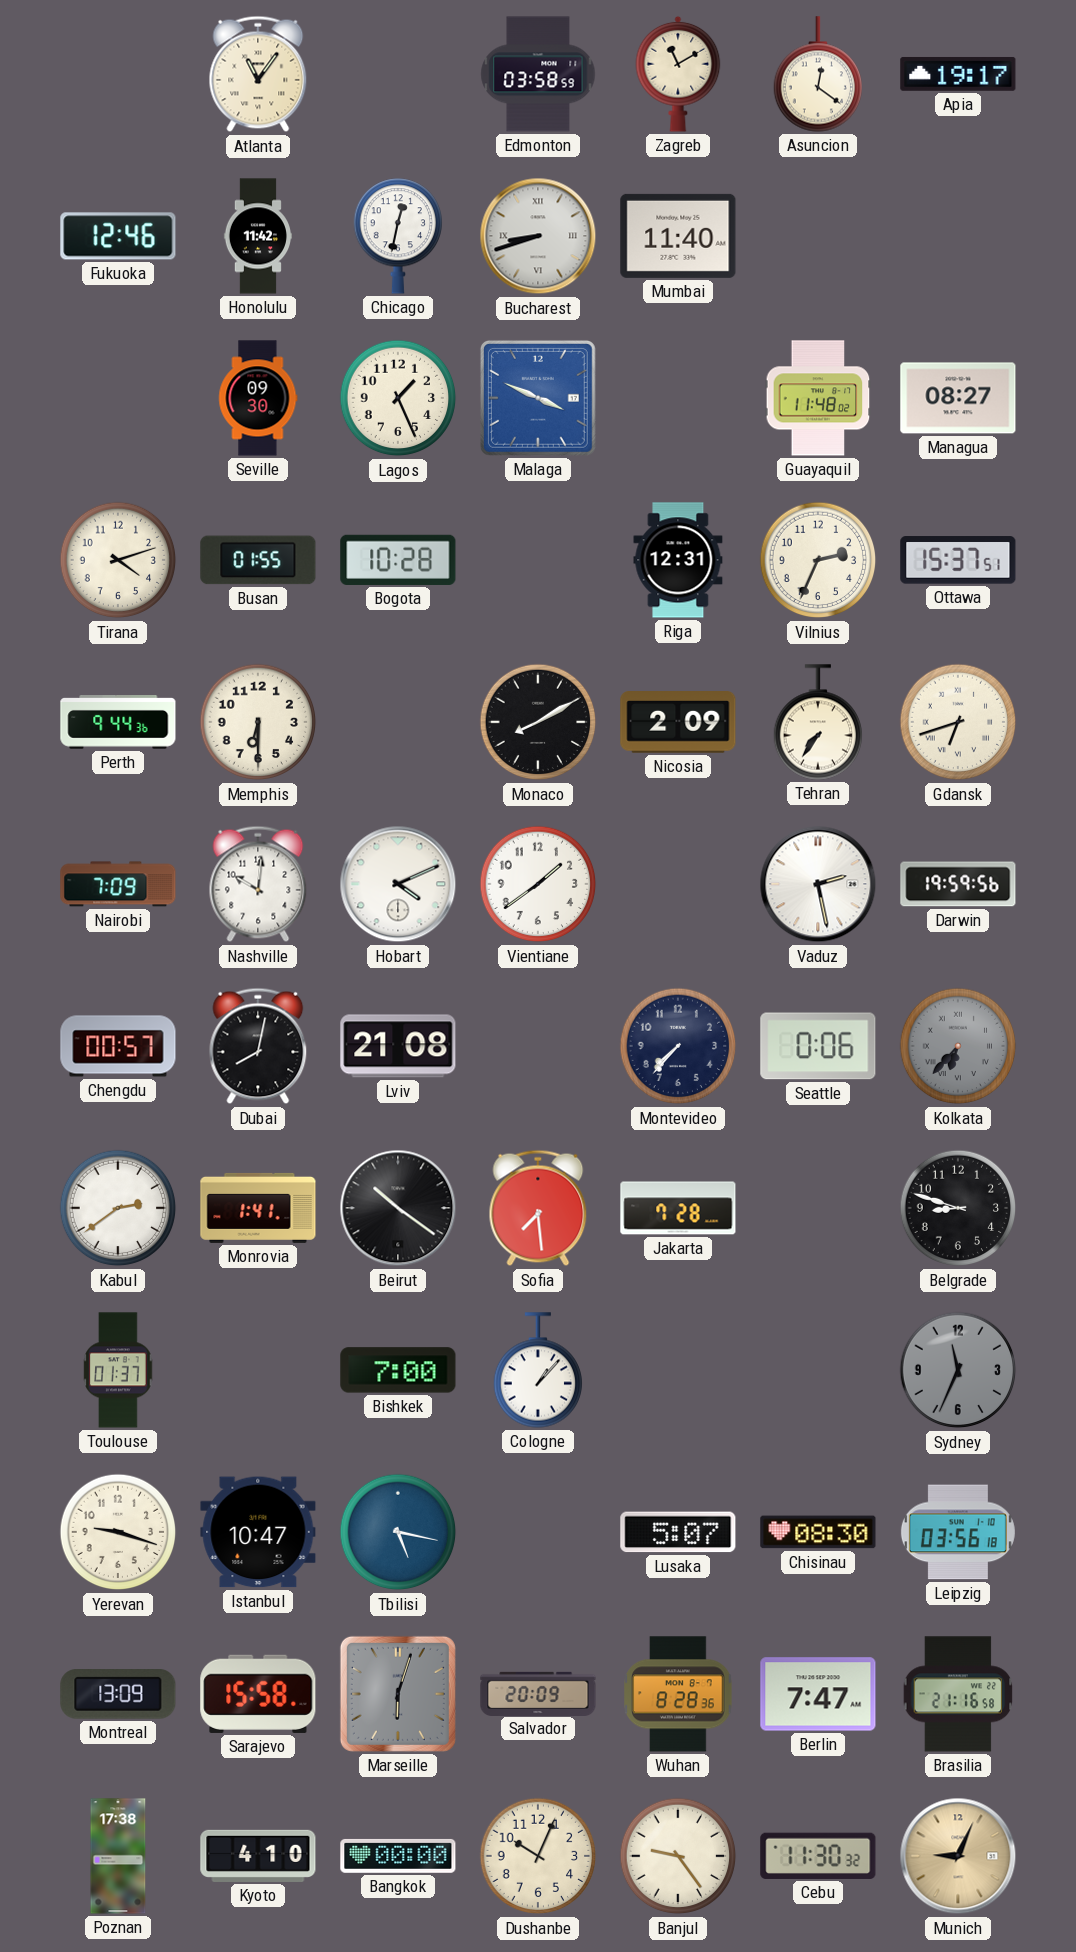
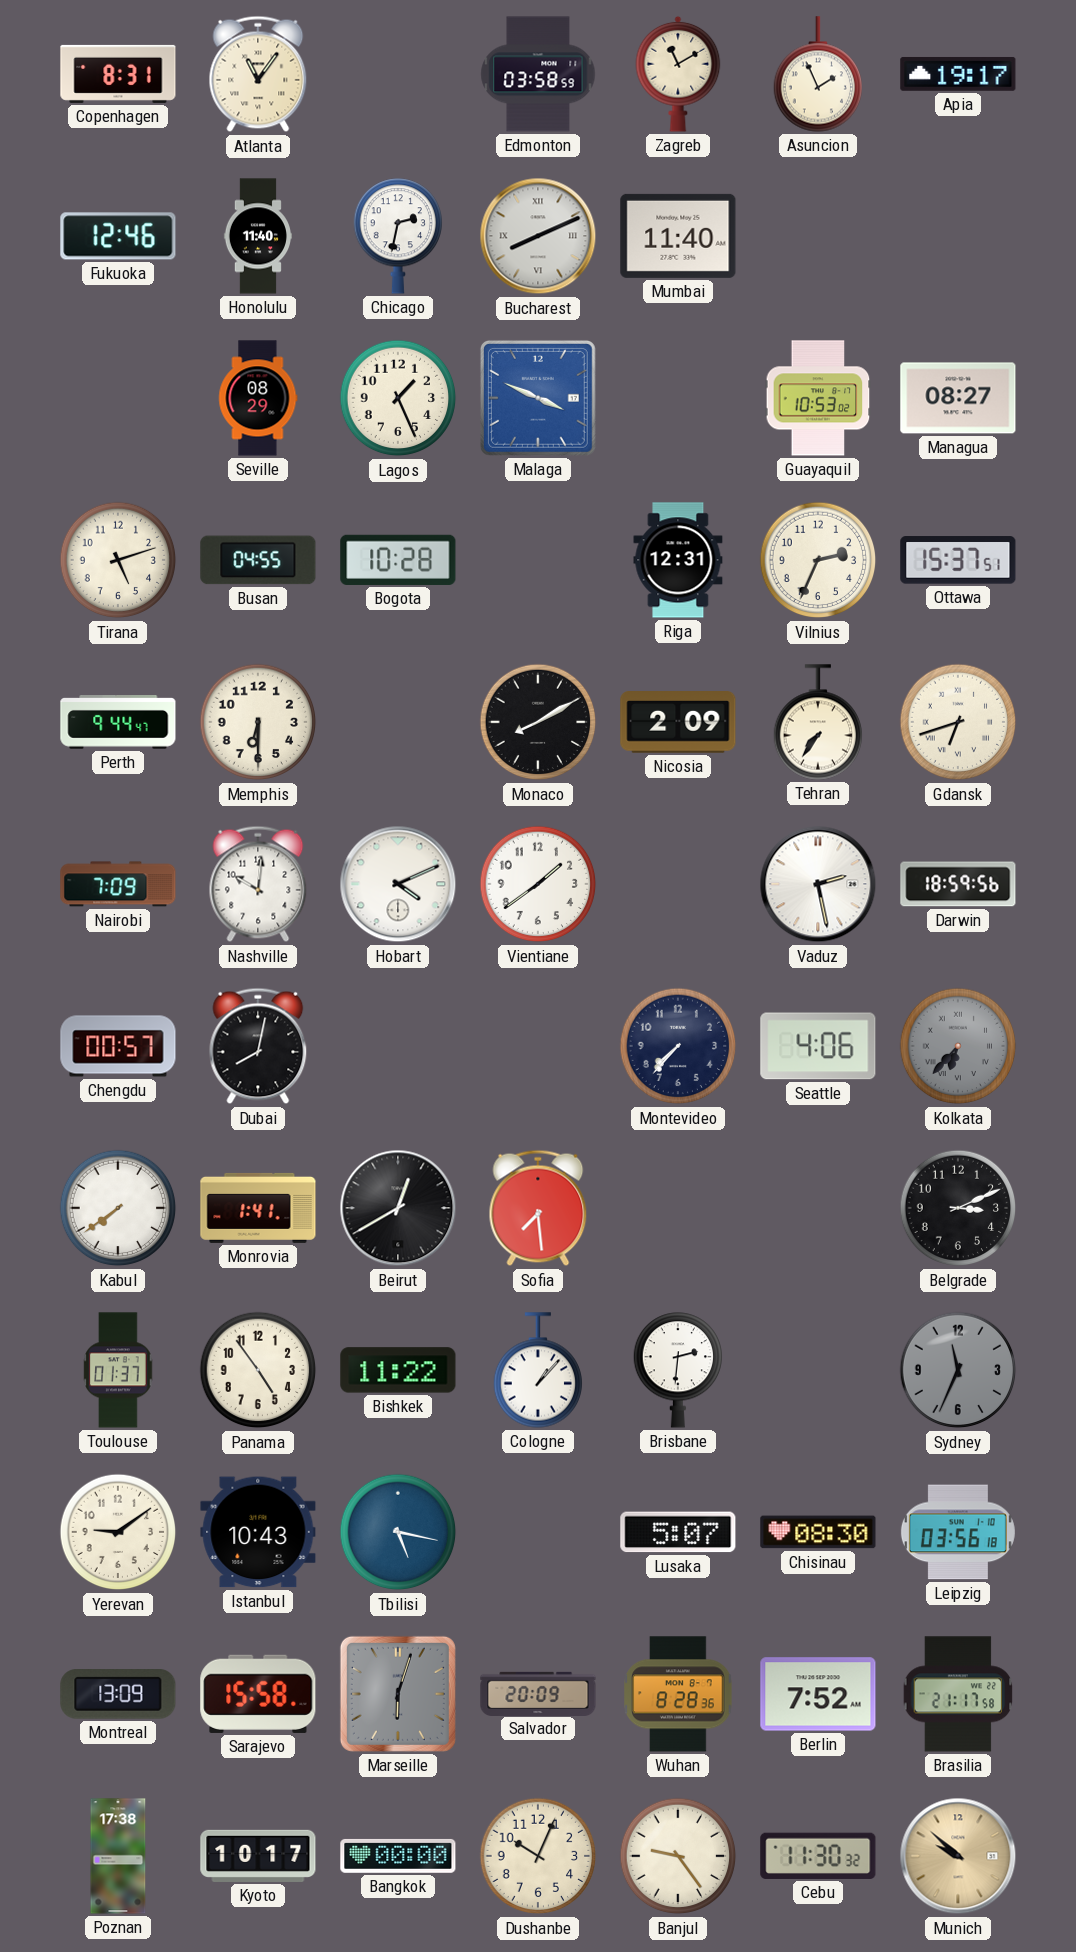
Copenhagen: none -> 8:31 (118, 74)
Asuncion: 12:21 -> 1:56 (817, 74)
Honolulu: 11:42 -> 11:40 (257, 236)
Chicago: 12:32 -> 2:32 (397, 236)
Bucharest: 8:42 -> 8:11 (538, 236)
Seville: 09:30 -> 08:29 (258, 398)
Guayaquil: 11:48 -> 10:53 (818, 398)
Tirana: 4:12 -> 5:12 (118, 560)
Busan: 01:55 -> 04:55 (258, 560)
Perth: 9:44:36 -> 9:44:47 (118, 722)
Darwin: 19:59 -> 18:59 (958, 884)
Lviv: 21:08 -> none (398, 1046)
Seattle: 0:06 -> 4:06 (818, 1046)
Kabul: 2:39 -> 7:39 (118, 1208)
Beirut: 10:21 -> 12:40 (398, 1208)
Jakarta: 7:28 -> none (678, 1208)
Belgrade: 8:48 -> 3:11 (958, 1208)
Panama: none -> 4:54 (258, 1370)
Bishkek: 7:00 -> 11:22 (398, 1370)
Brisbane: none -> 2:31 (677, 1370)
Yerevan: 9:18 -> 9:09 (118, 1532)
Istanbul: 10:47 -> 10:43 (258, 1532)
Berlin: 7:47 -> 7:52 (818, 1694)
Brasilia: 21:16 -> 21:17 (958, 1694)
Kyoto: 4:10 -> 10:17 (258, 1856)
Munich: 9:04 -> 9:52 (958, 1856)
